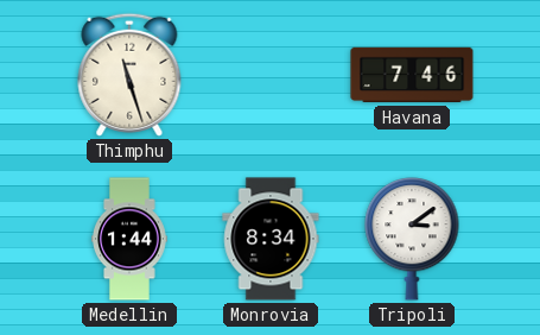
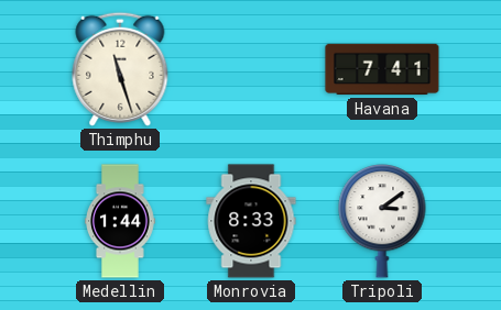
Havana: 7:46 -> 7:41 (382, 69)
Monrovia: 8:34 -> 8:33 (251, 221)
